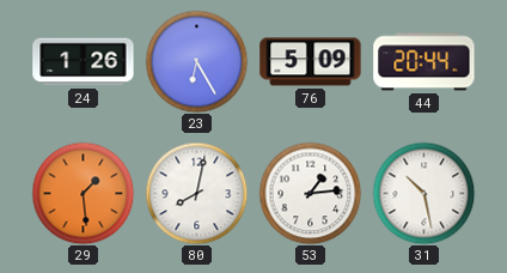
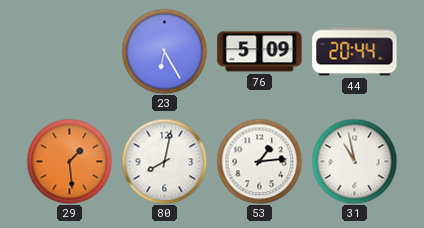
24: 1:26 -> none (84, 62)
31: 10:28 -> 10:58 (354, 161)
